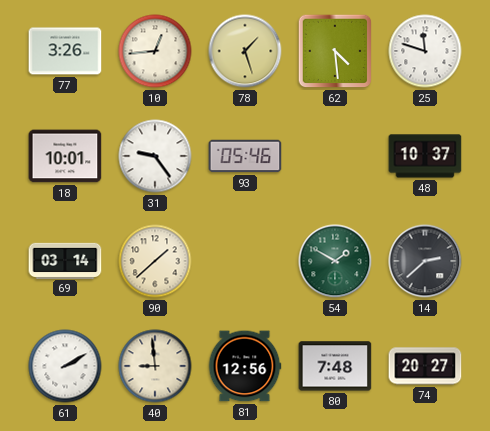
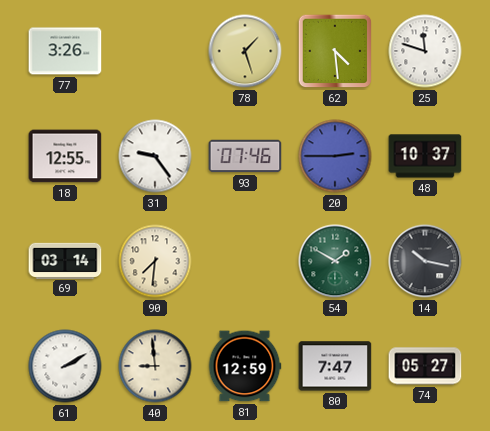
10: 12:44 -> none (155, 51)
18: 10:01 -> 12:55 (65, 156)
93: 05:46 -> 07:46 (245, 156)
20: none -> 2:45 (335, 156)
90: 1:38 -> 7:31 (155, 261)
14: 2:38 -> 10:17 (425, 261)
81: 12:56 -> 12:59 (245, 366)
80: 7:48 -> 7:47 (335, 366)
74: 20:27 -> 05:27 (425, 366)
